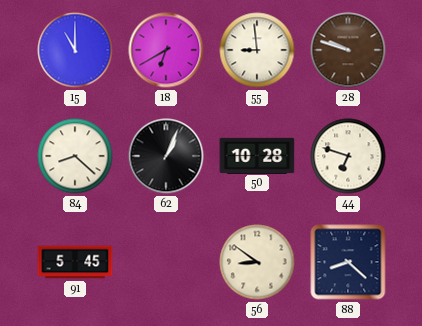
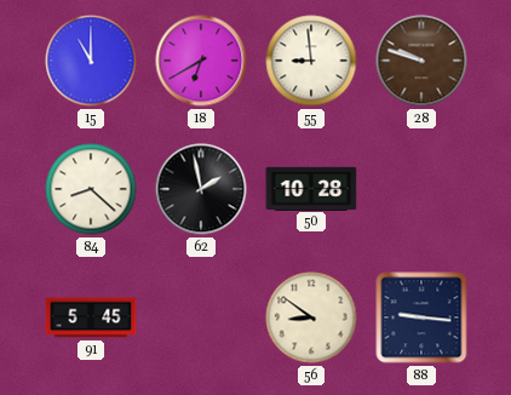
62: 1:04 -> 1:58 (201, 189)
44: 6:48 -> none (348, 156)
88: 8:22 -> 9:16 (421, 317)
